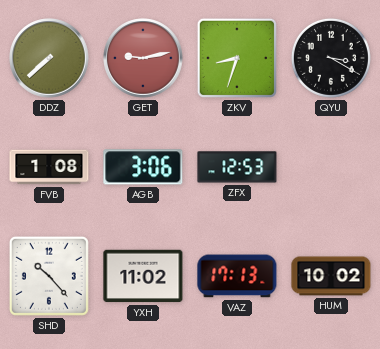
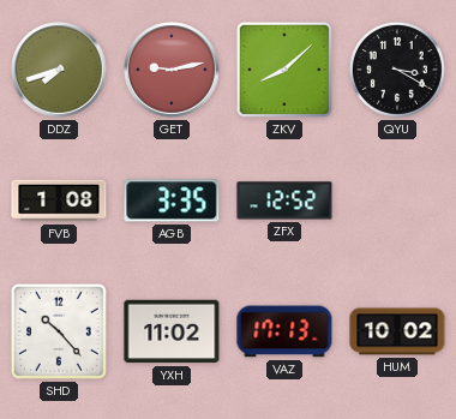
DDZ: 7:38 -> 7:42 (59, 70)
ZKV: 8:33 -> 8:08 (284, 70)
AGB: 3:06 -> 3:35 (172, 200)
ZFX: 12:53 -> 12:52 (284, 200)
